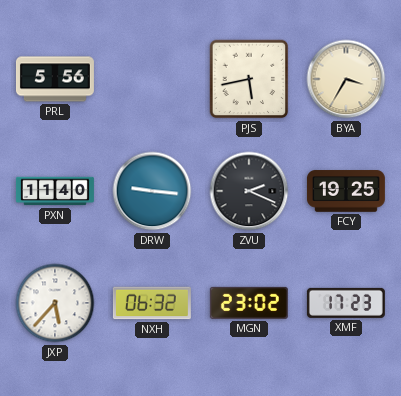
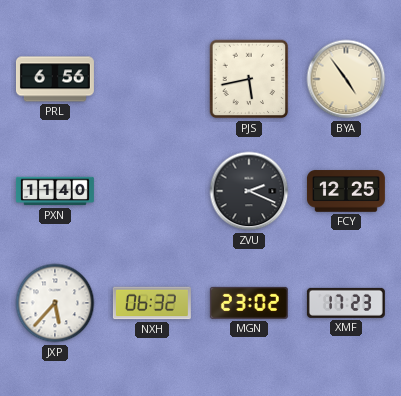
PRL: 5:56 -> 6:56 (55, 79)
BYA: 3:35 -> 4:54 (346, 79)
DRW: 9:16 -> none (152, 191)
FCY: 19:25 -> 12:25 (346, 191)
